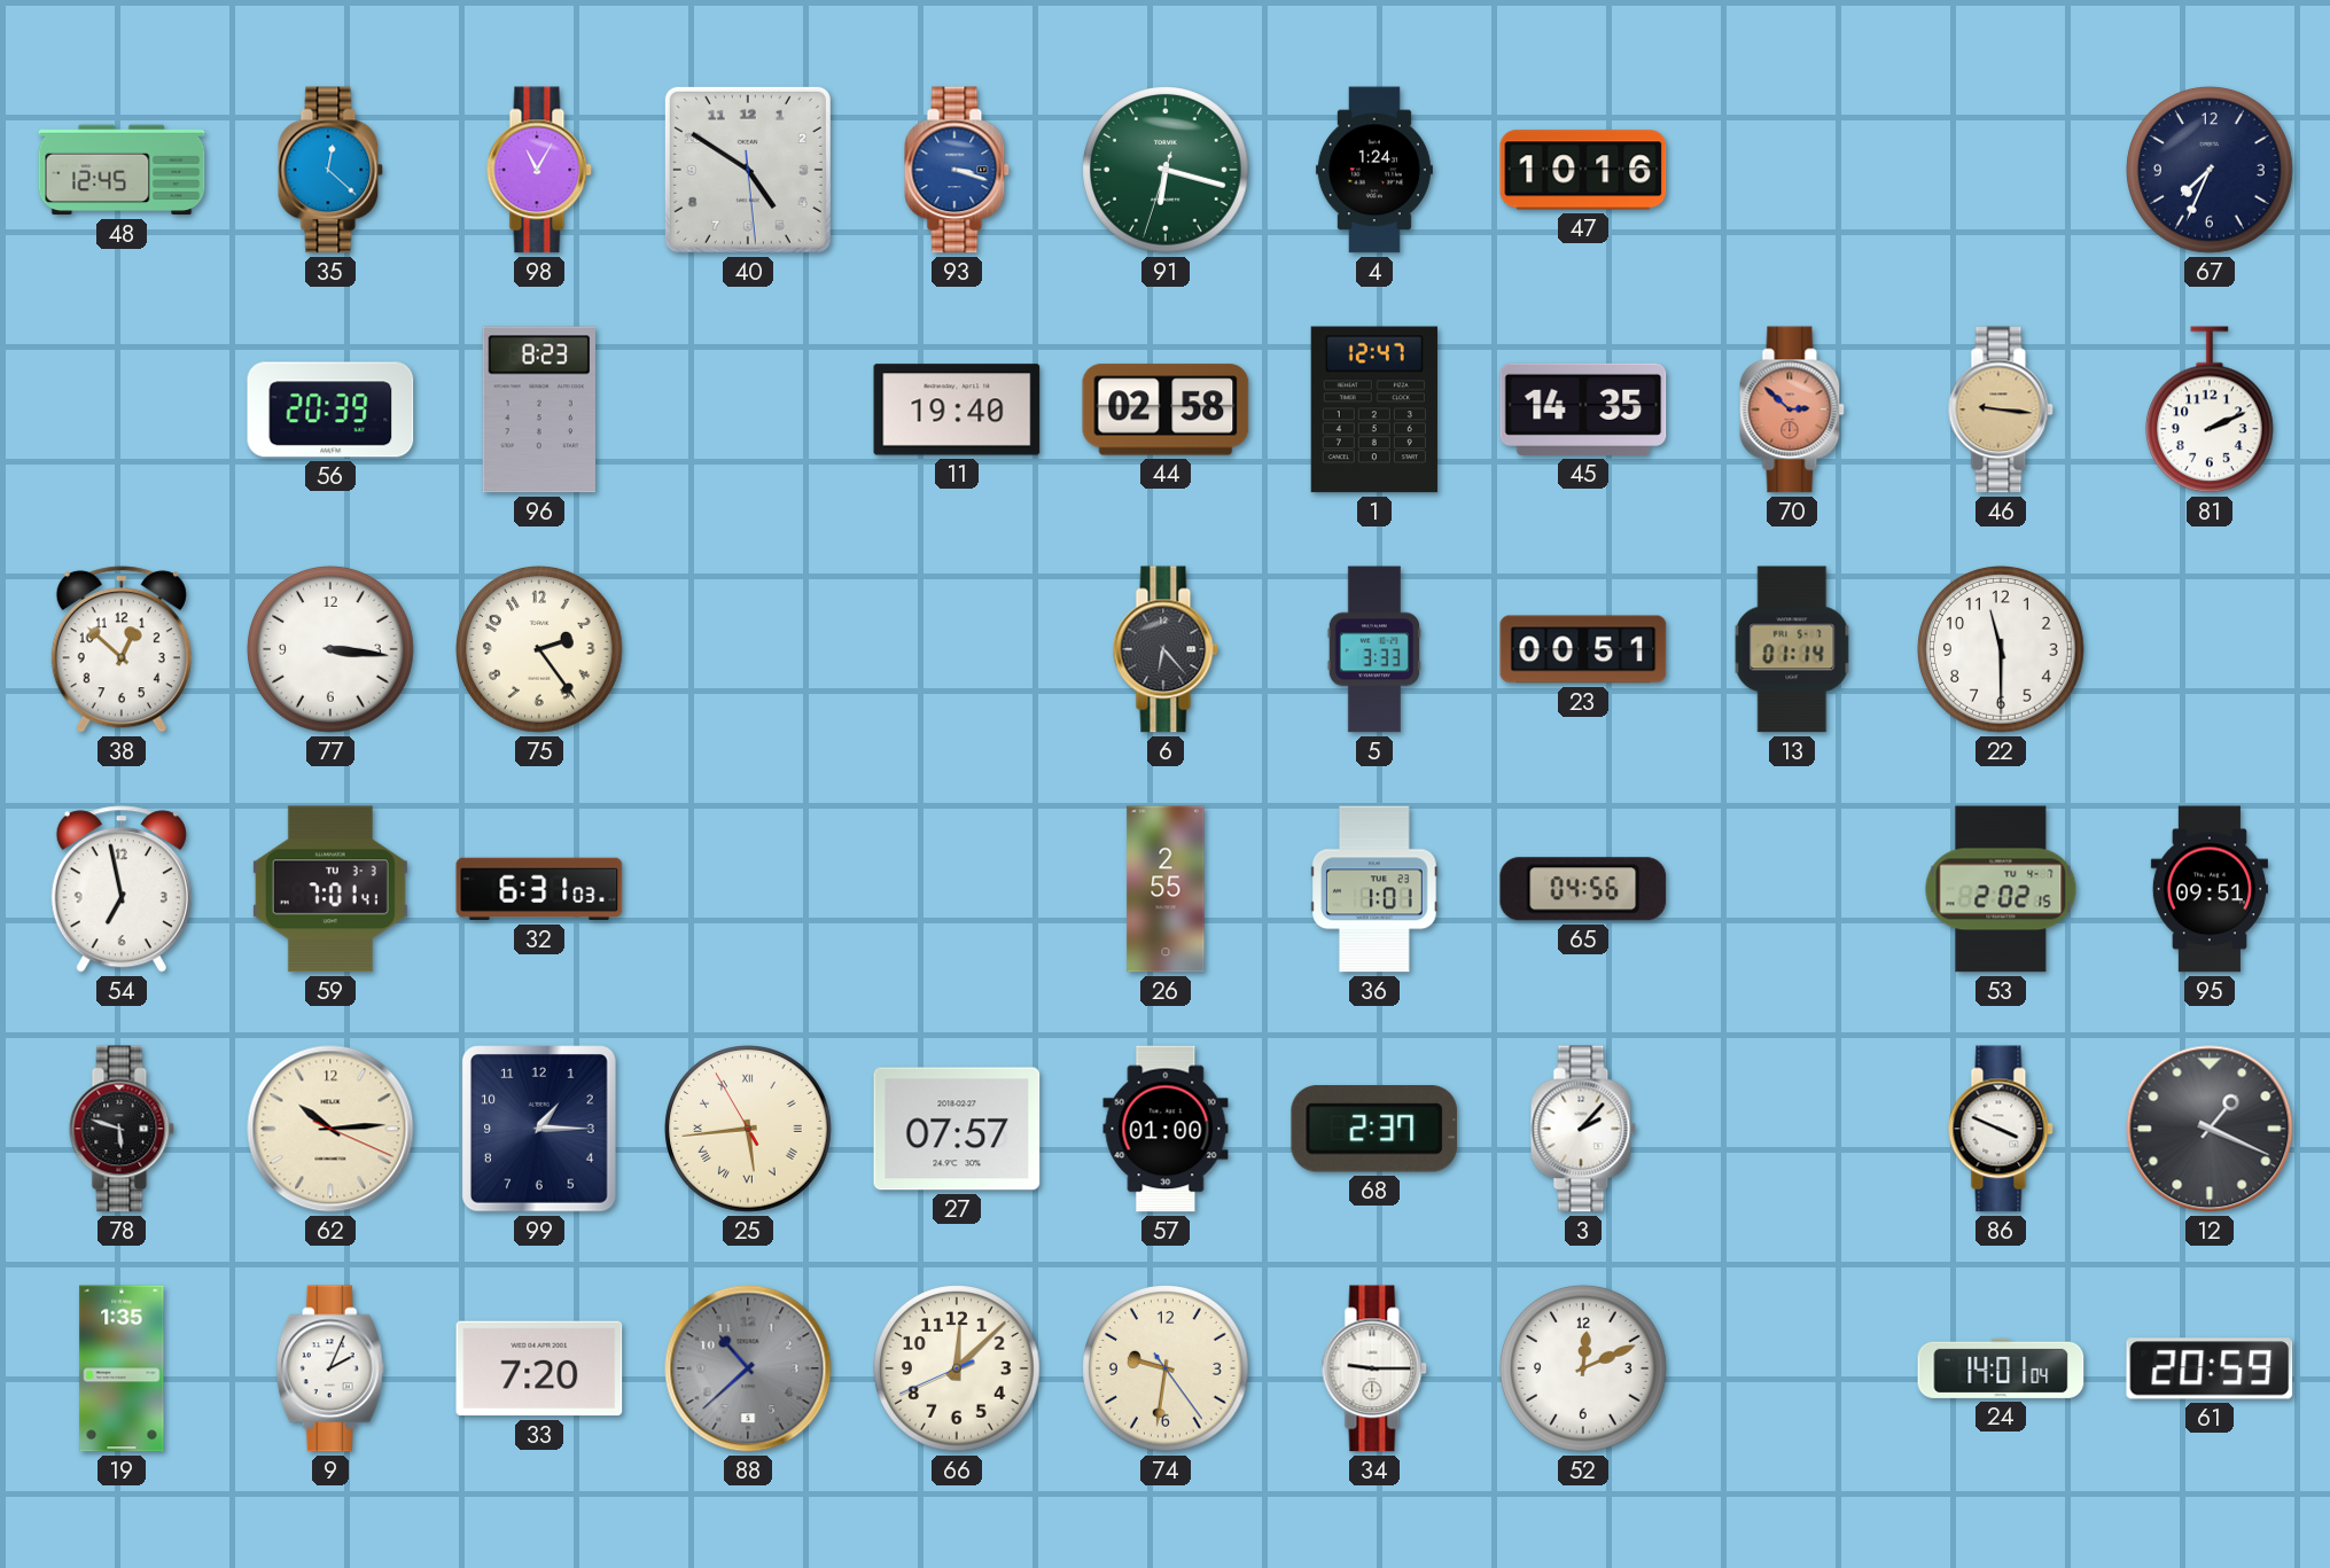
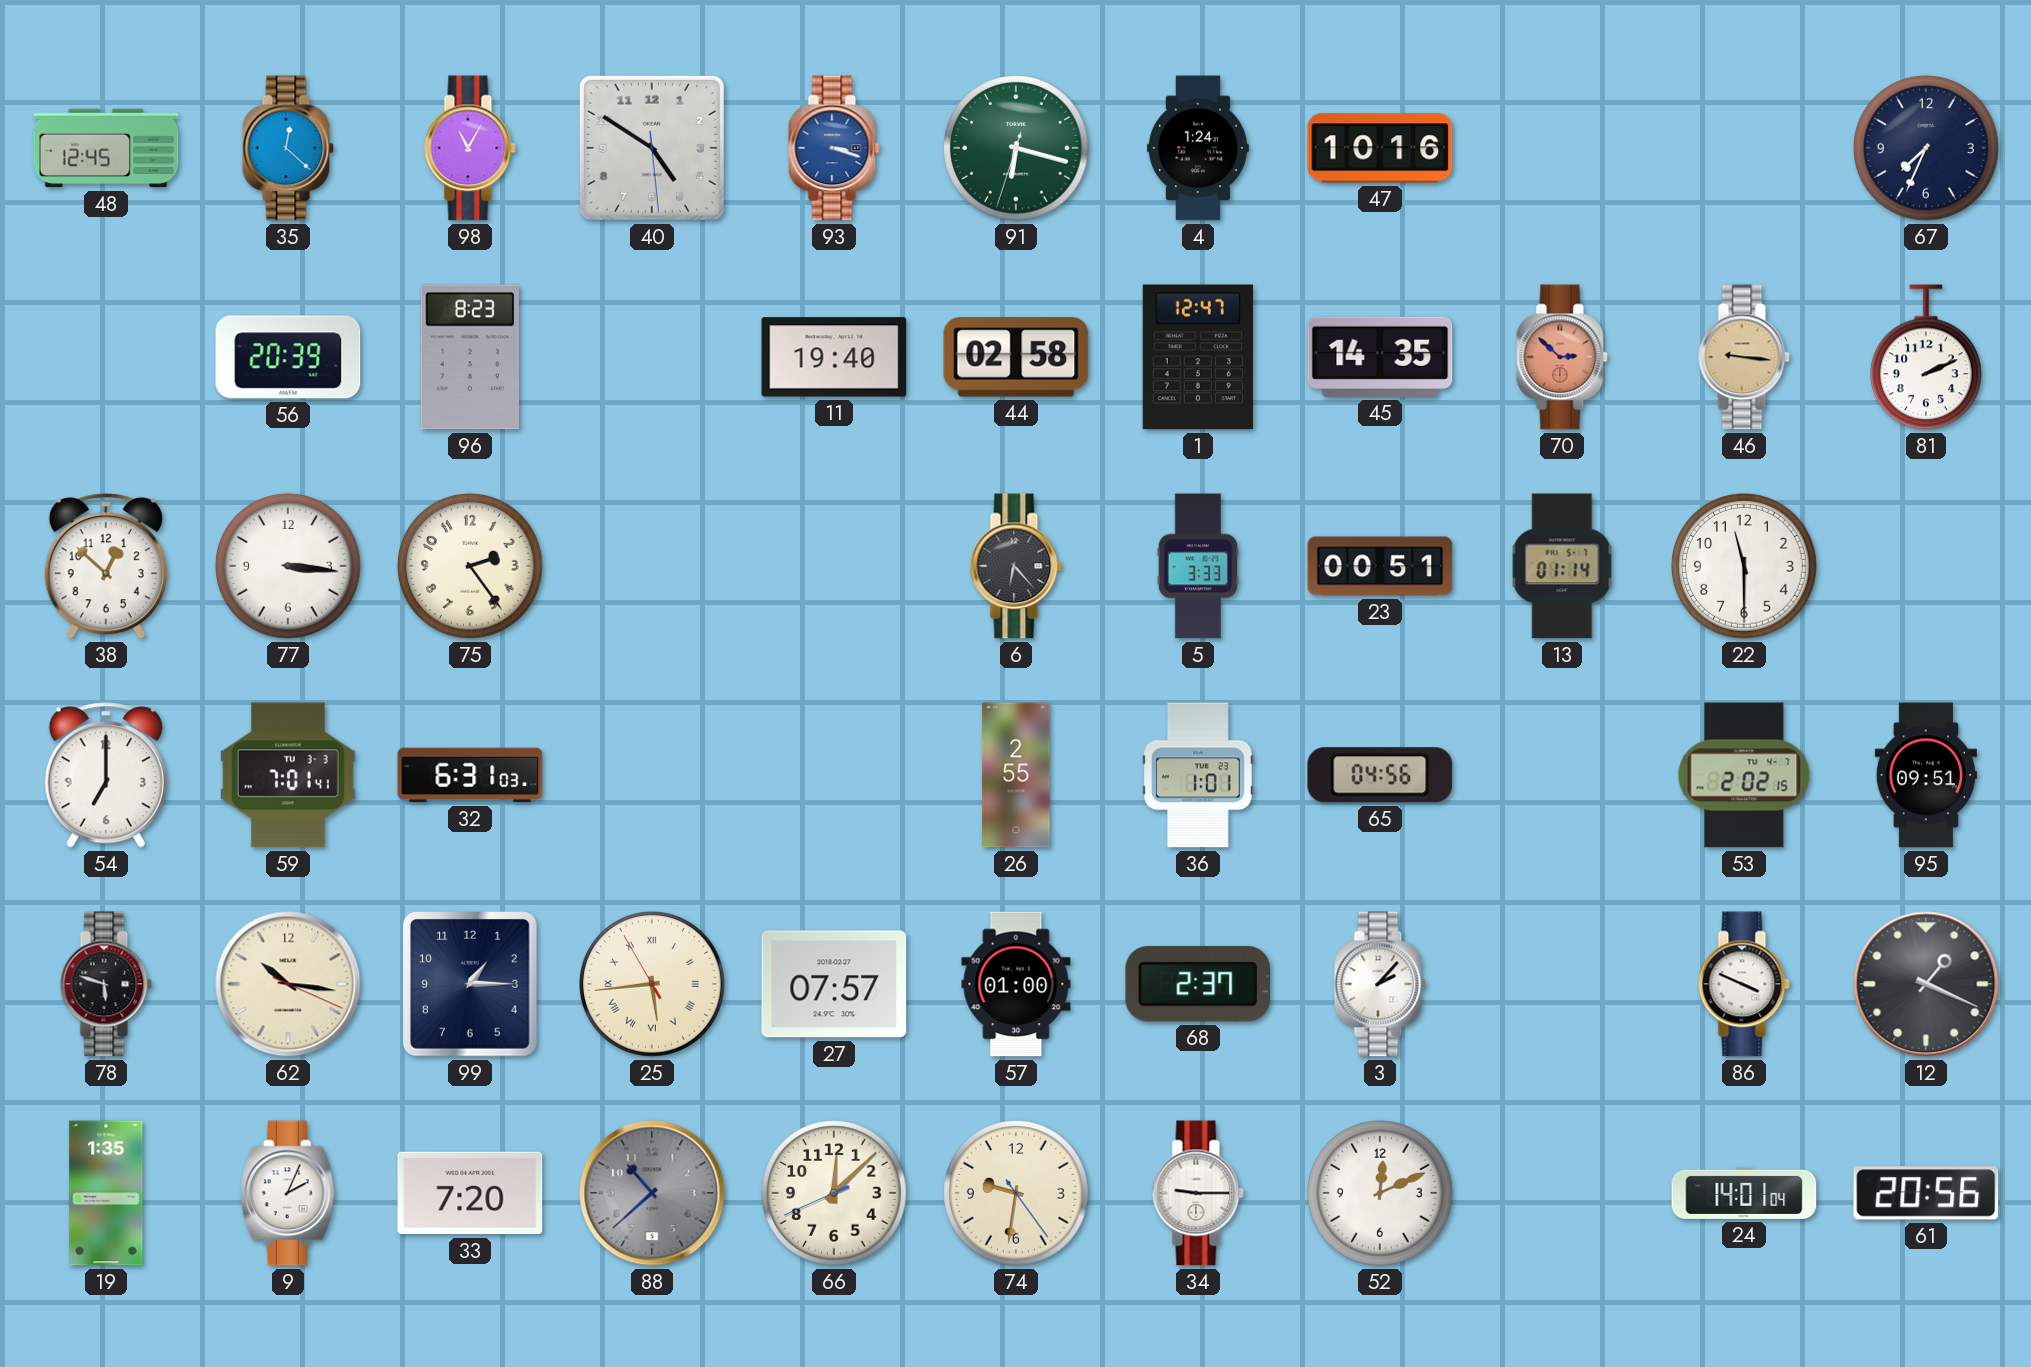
54: 6:58 -> 7:00 (106, 775)
62: 10:14 -> 10:16 (288, 984)
61: 20:59 -> 20:56 (1926, 1193)
